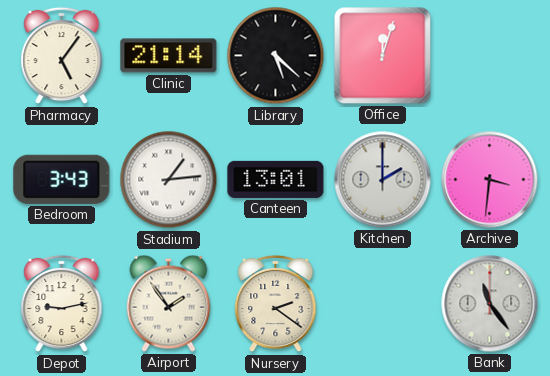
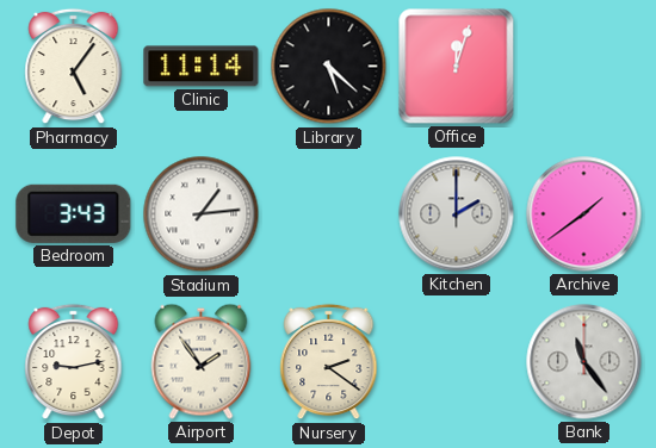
Clinic: 21:14 -> 11:14 (202, 67)
Canteen: 13:01 -> none (276, 179)
Archive: 3:31 -> 1:39 (584, 214)
